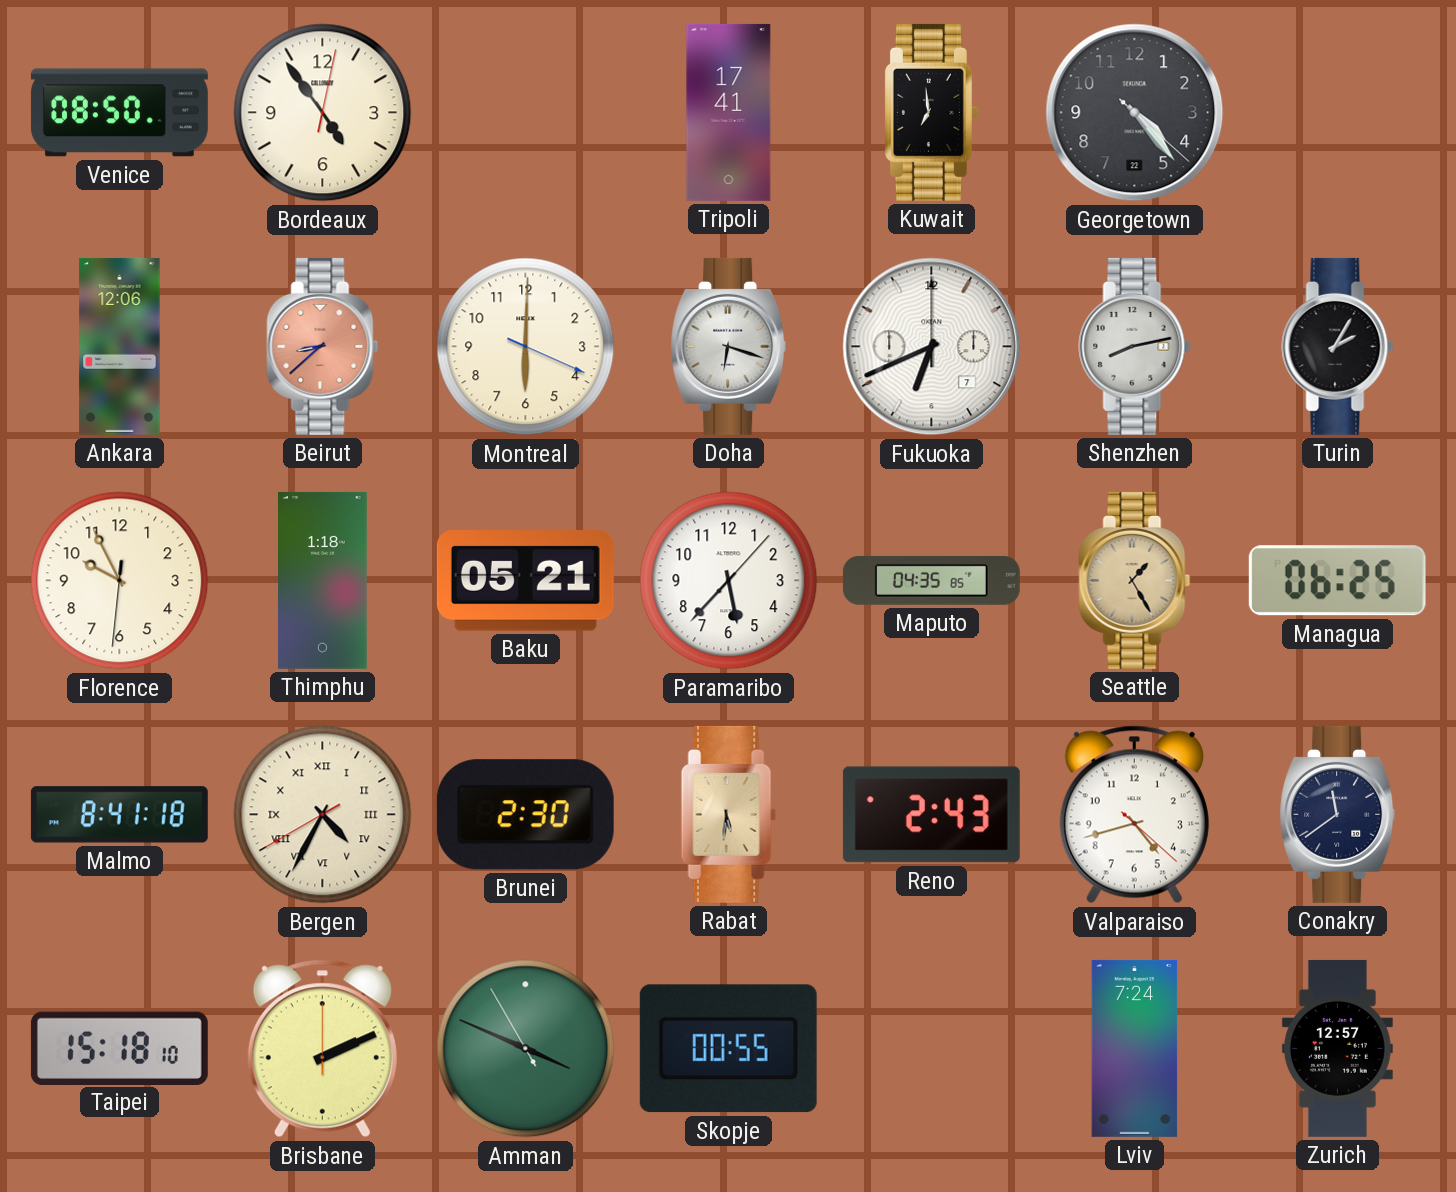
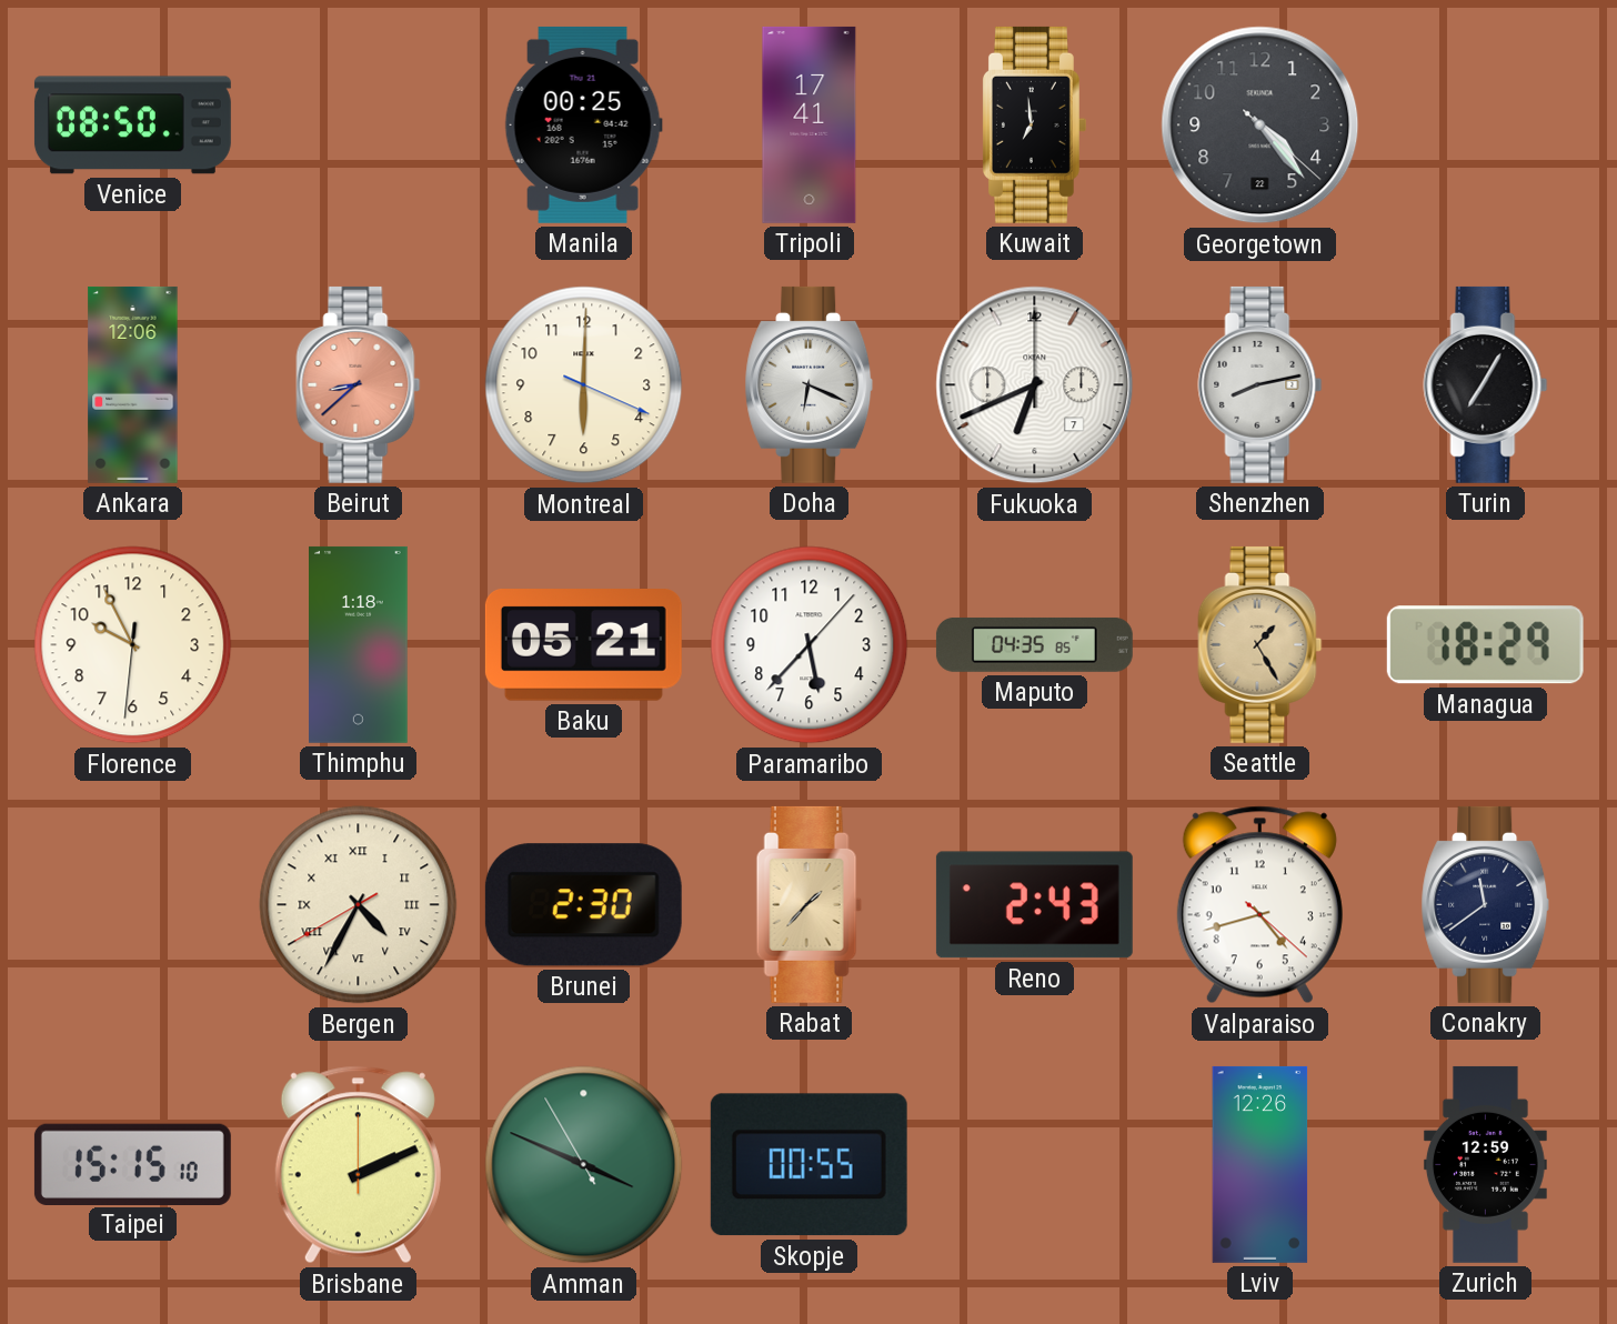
Bordeaux: 4:54 -> none (323, 113)
Manila: none -> 00:25 (583, 124)
Doha: 6:18 -> 6:19 (810, 384)
Turin: 2:05 -> 7:05 (1486, 384)
Managua: 06:25 -> 18:29 (1485, 645)
Malmo: 8:41 -> none (119, 815)
Rabat: 5:31 -> 1:37 (808, 904)
Taipei: 15:18 -> 15:15 (132, 1164)
Lviv: 7:24 -> 12:26 (1261, 1164)
Zurich: 12:57 -> 12:59 (1485, 1164)
